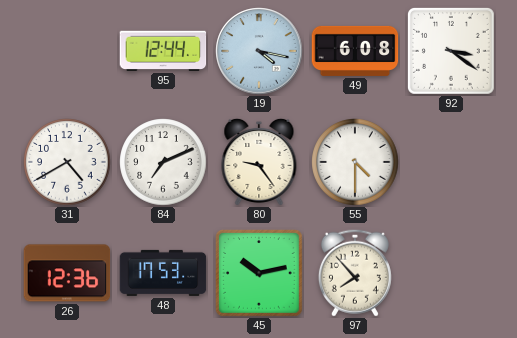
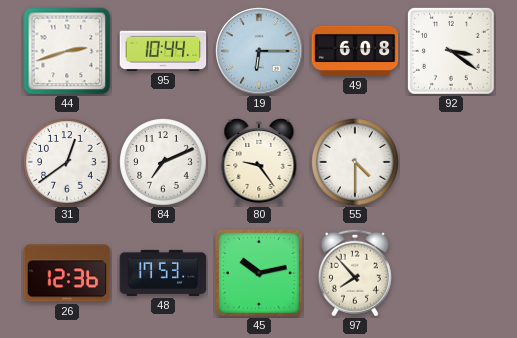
44: none -> 2:42 (67, 51)
95: 12:44 -> 10:44 (163, 51)
19: 4:17 -> 6:15 (259, 51)
31: 4:40 -> 12:39 (67, 162)
